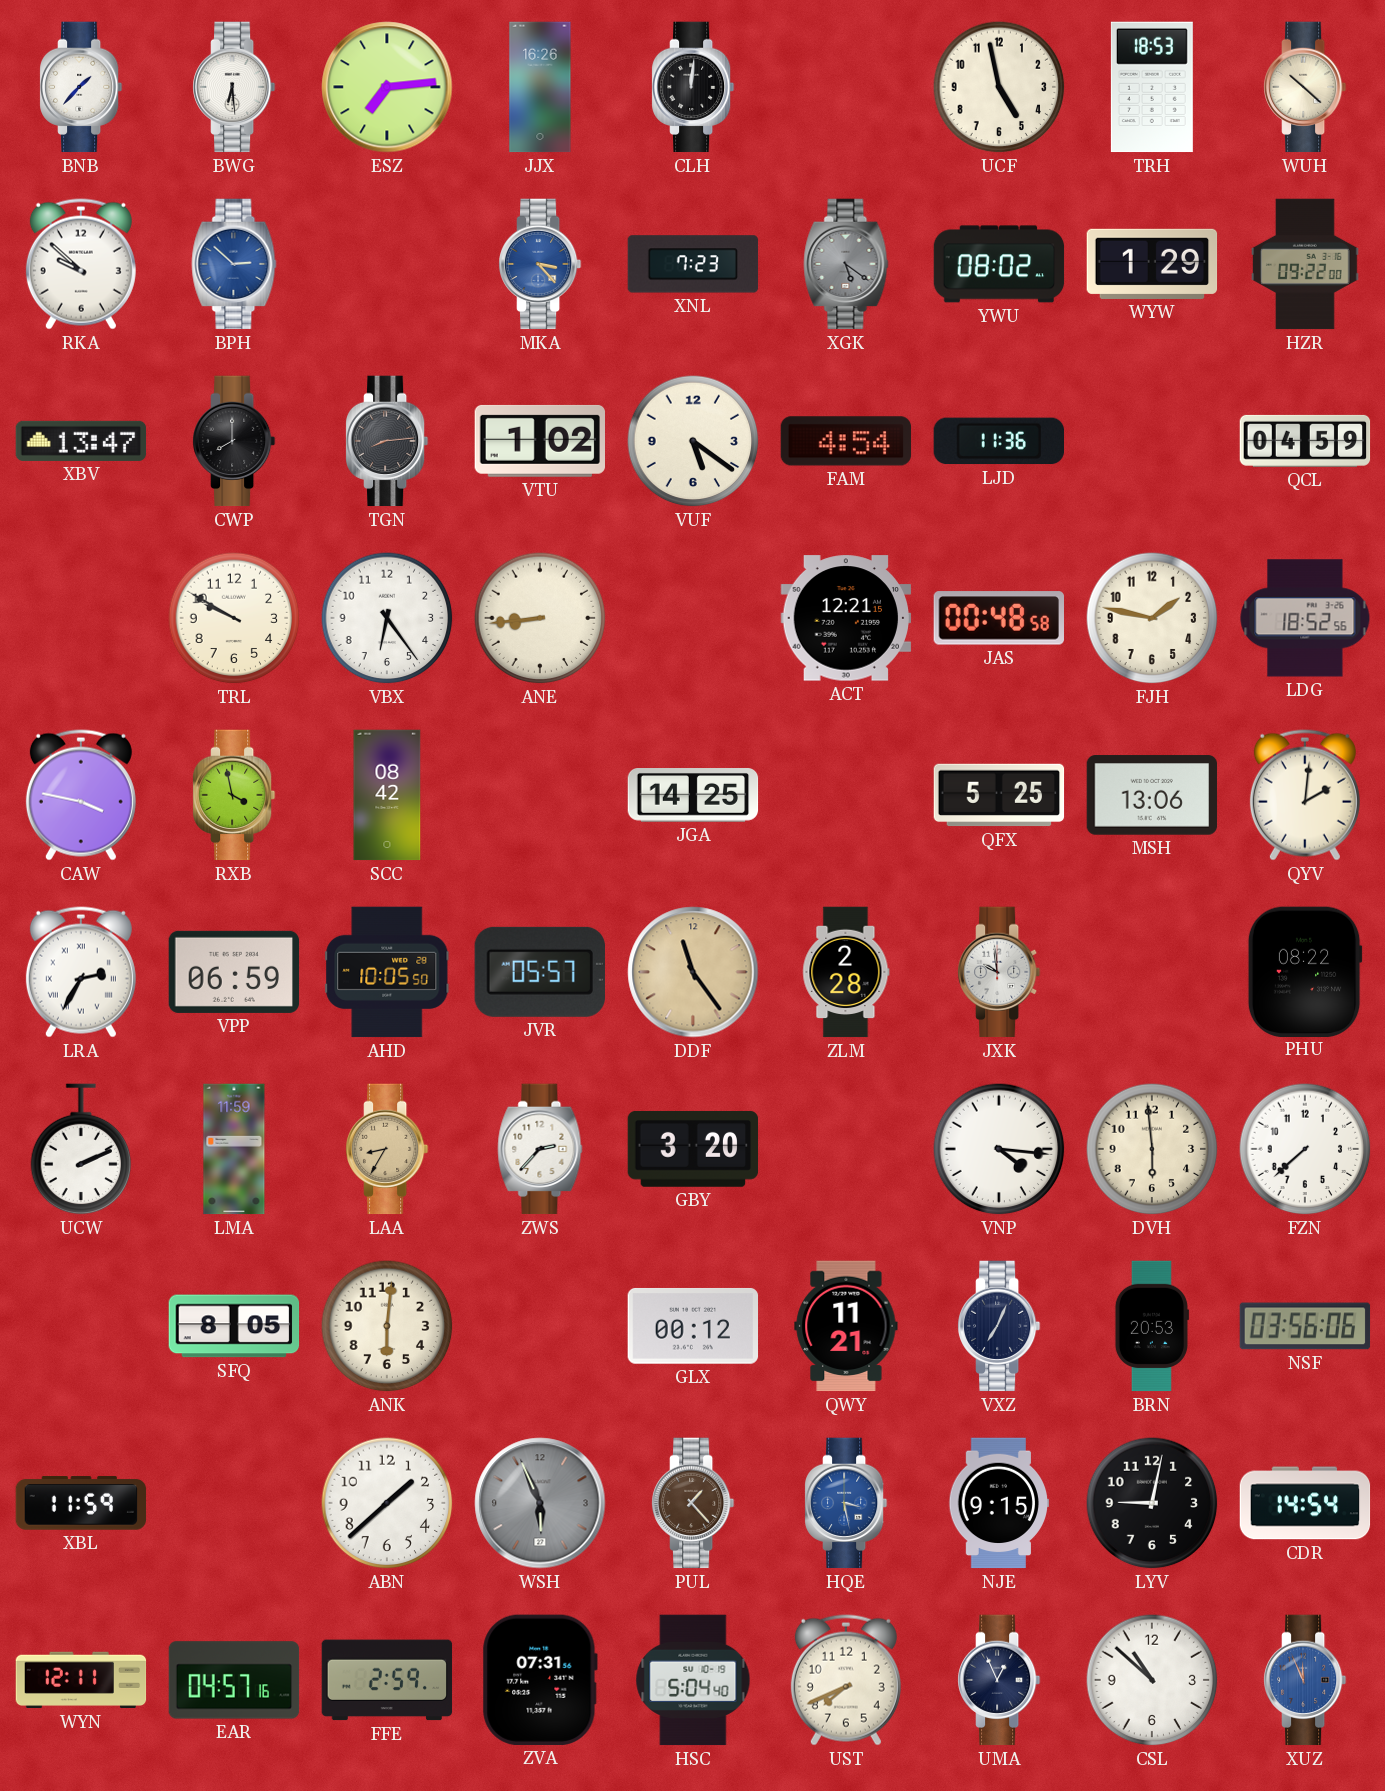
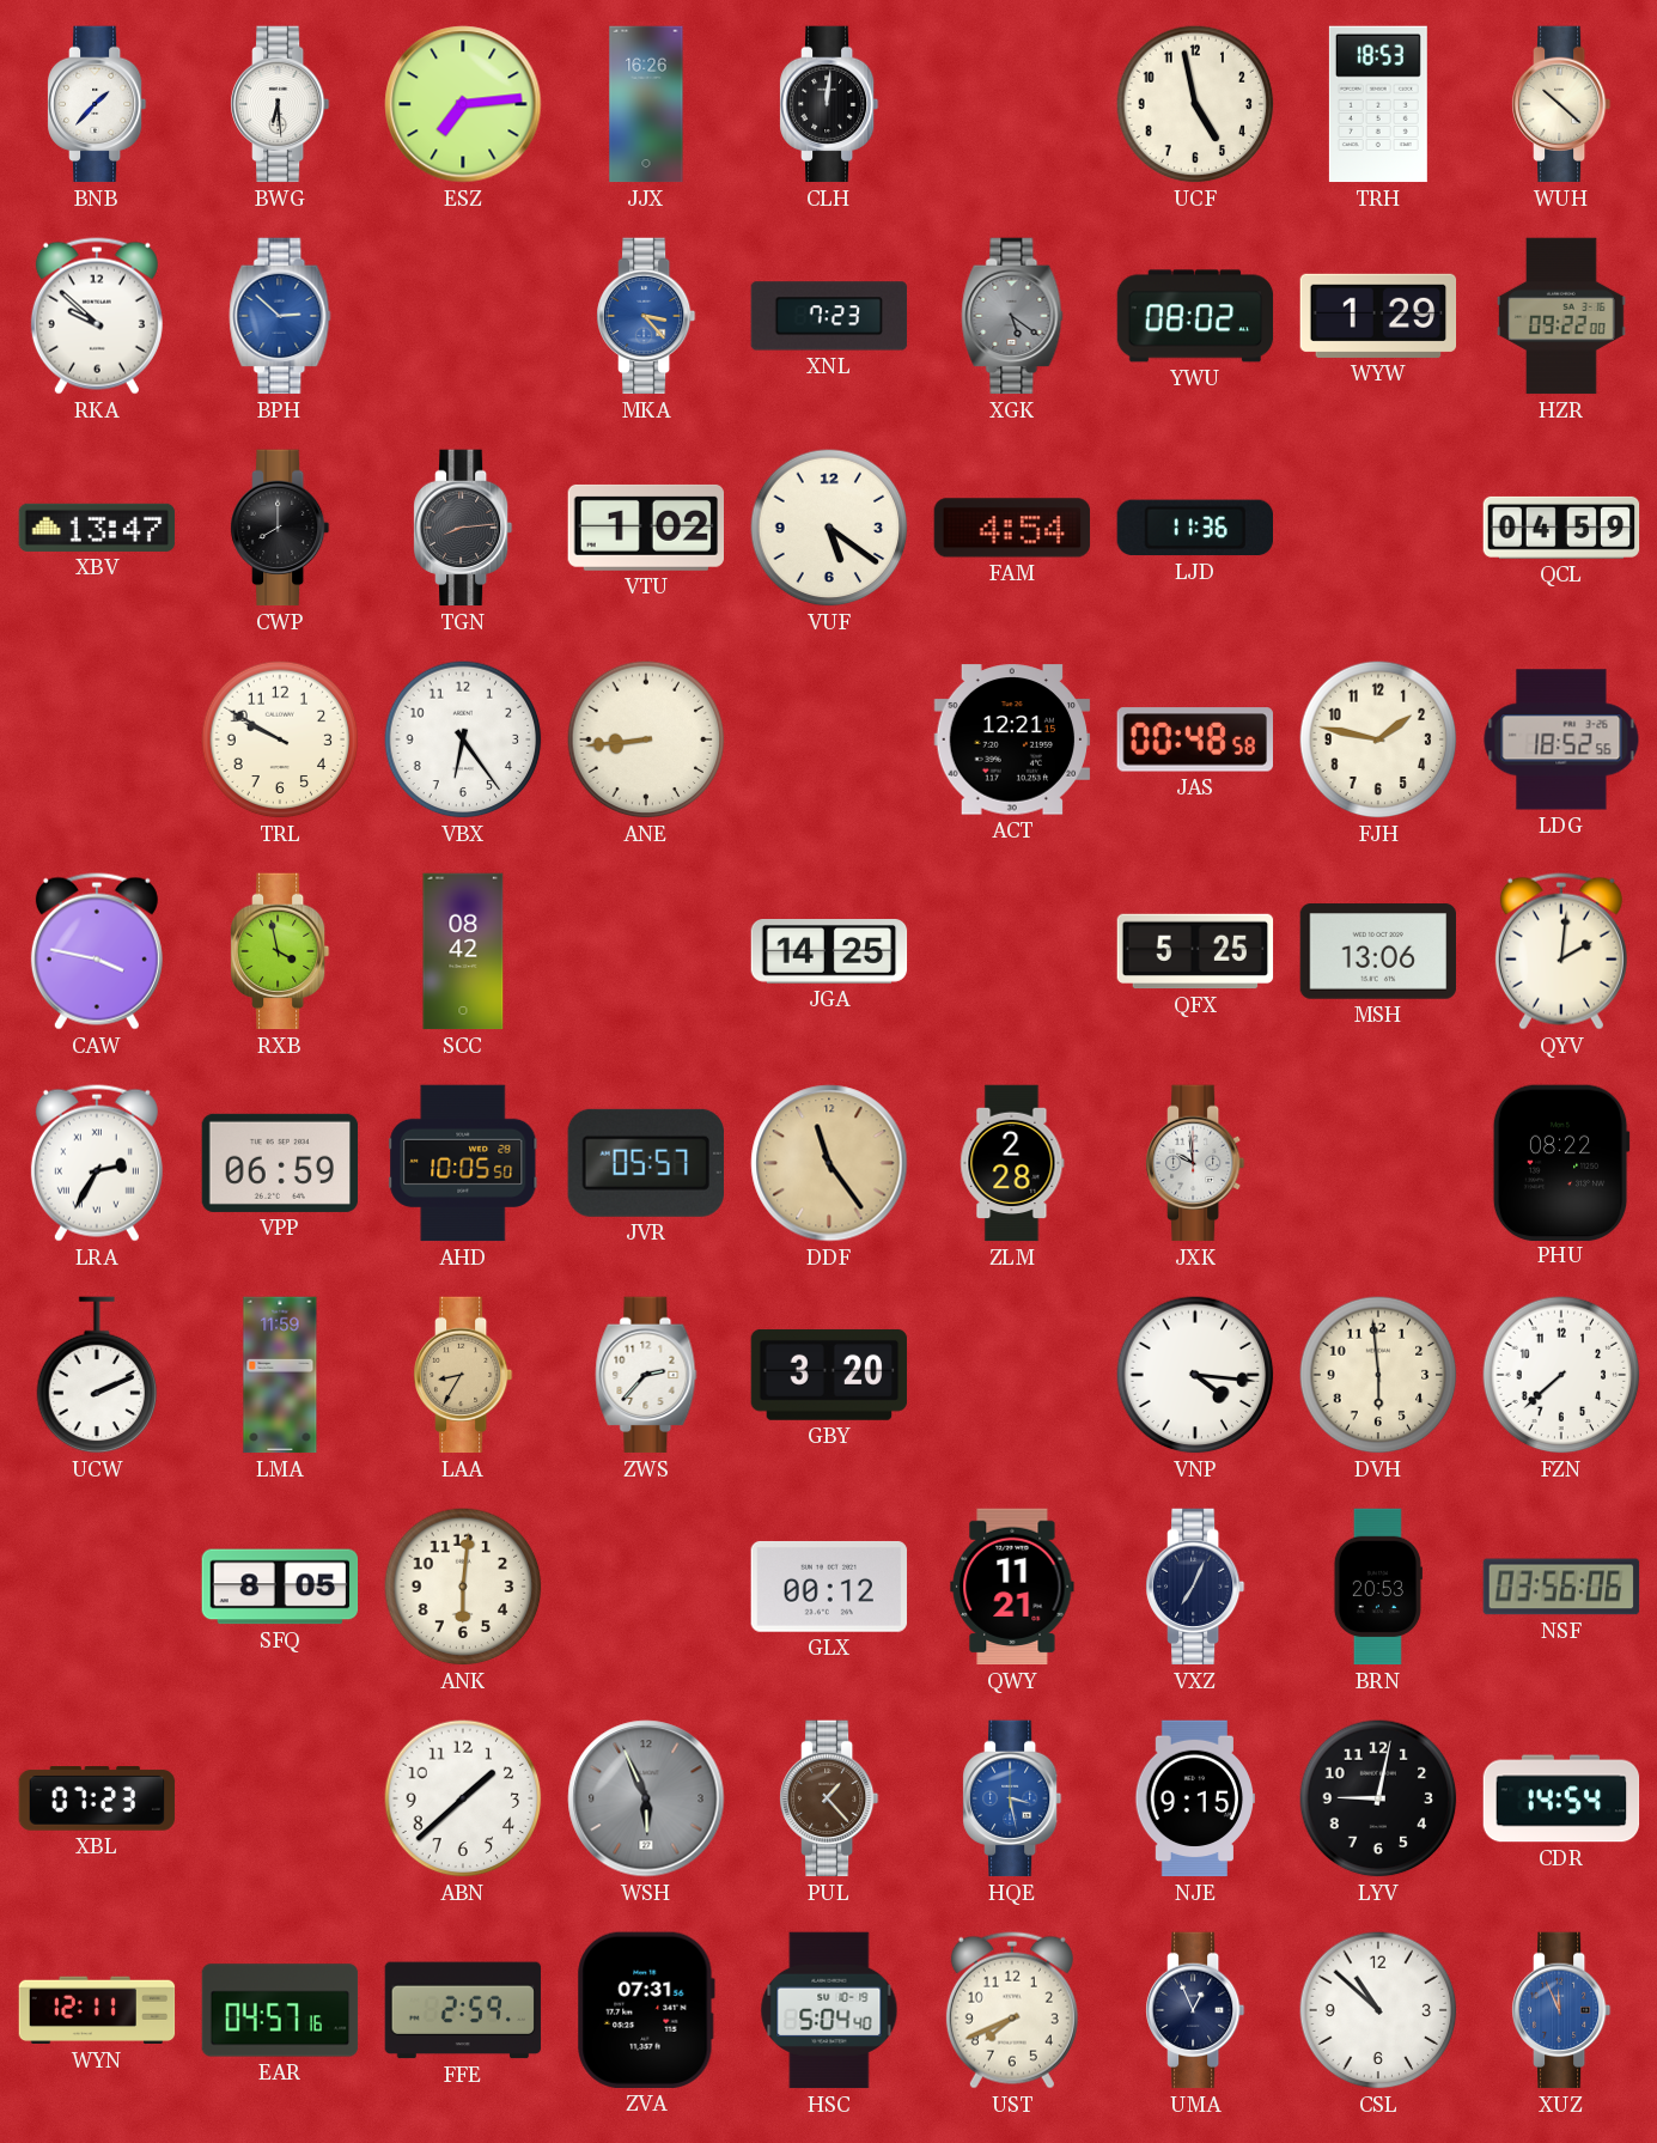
XBL: 11:59 -> 07:23 (97, 1798)
